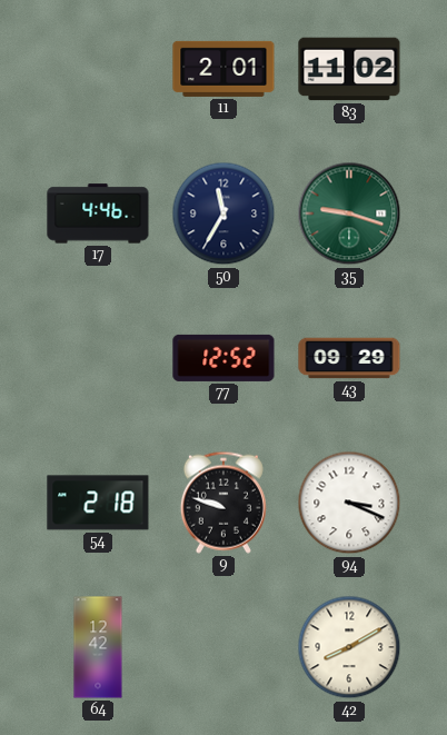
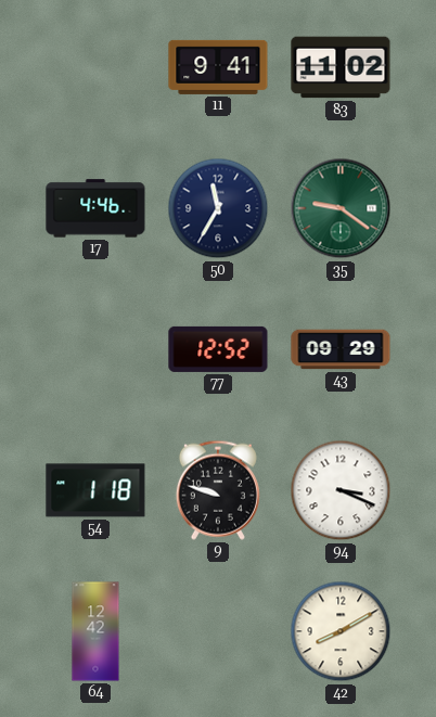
11: 2:01 -> 9:41 (218, 67)
35: 9:18 -> 9:21 (341, 208)
54: 2:18 -> 1:18 (95, 490)
